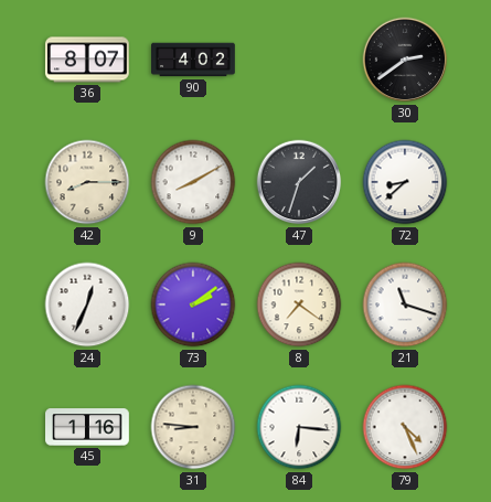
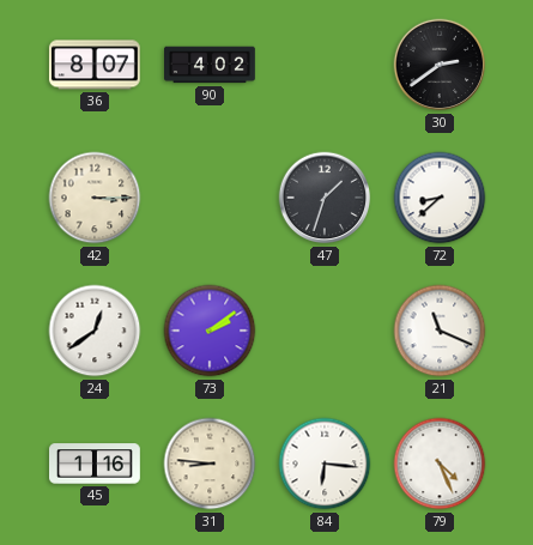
42: 8:15 -> 3:15 (95, 198)
9: 8:10 -> none (193, 182)
24: 12:34 -> 12:39 (95, 331)
8: 7:21 -> none (299, 305)
21: 11:18 -> 11:19 (440, 331)
